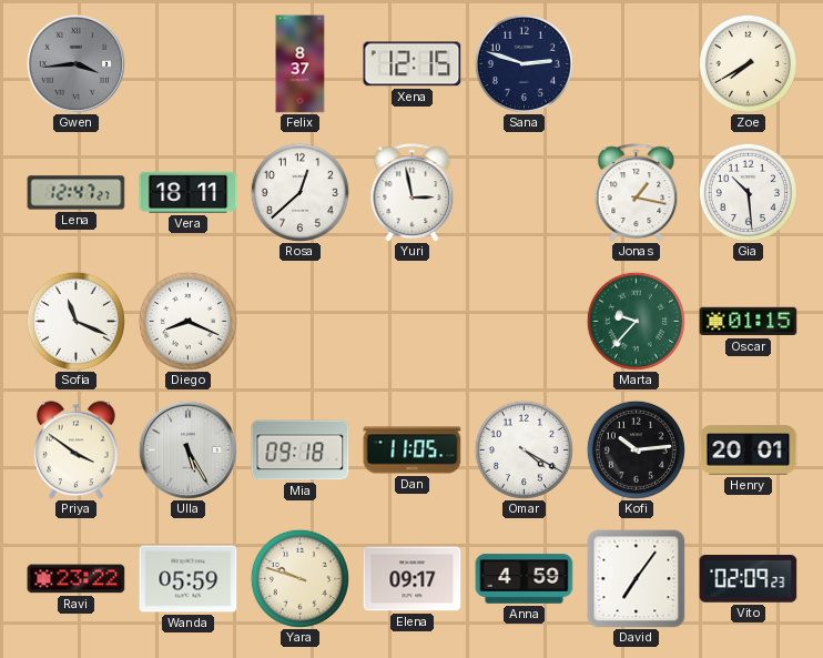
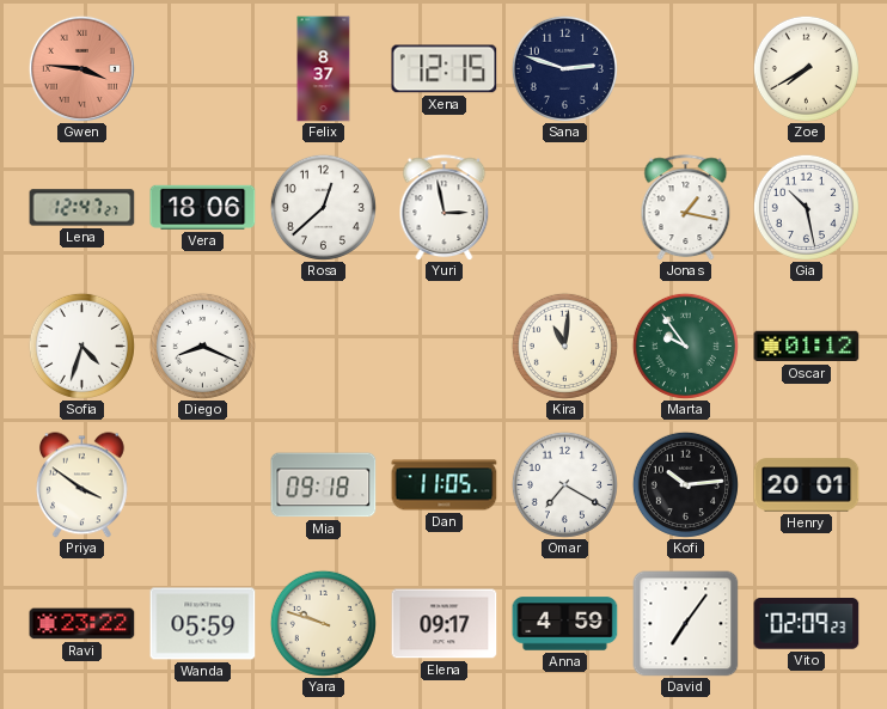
Gwen: 3:44 -> 3:46 (81, 68)
Gwen dial: grey -> salmon (81, 68)
Vera: 18:11 -> 18:06 (203, 207)
Gia: 10:29 -> 10:28 (806, 207)
Sofia: 11:19 -> 4:33 (81, 346)
Kira: none -> 11:01 (564, 346)
Marta: 9:37 -> 9:54 (685, 346)
Oscar: 01:15 -> 01:12 (807, 347)
Ulla: 5:25 -> none (187, 449)
Omar: 4:20 -> 7:20 (564, 484)
